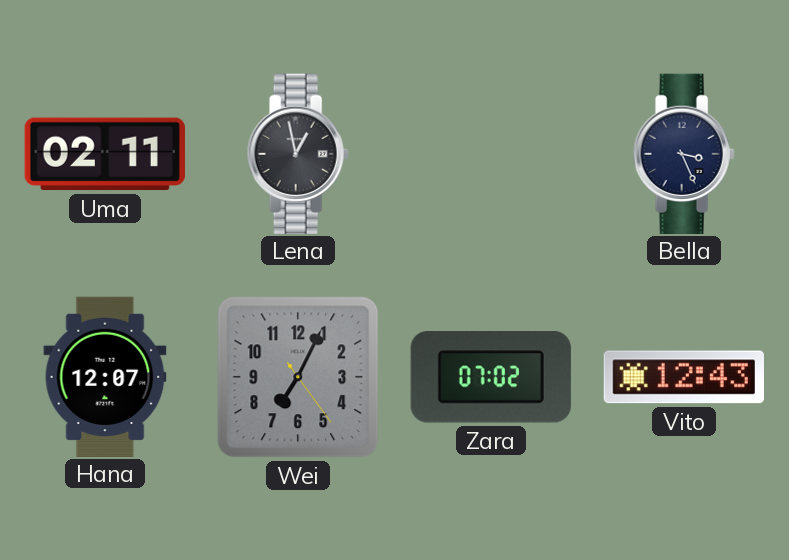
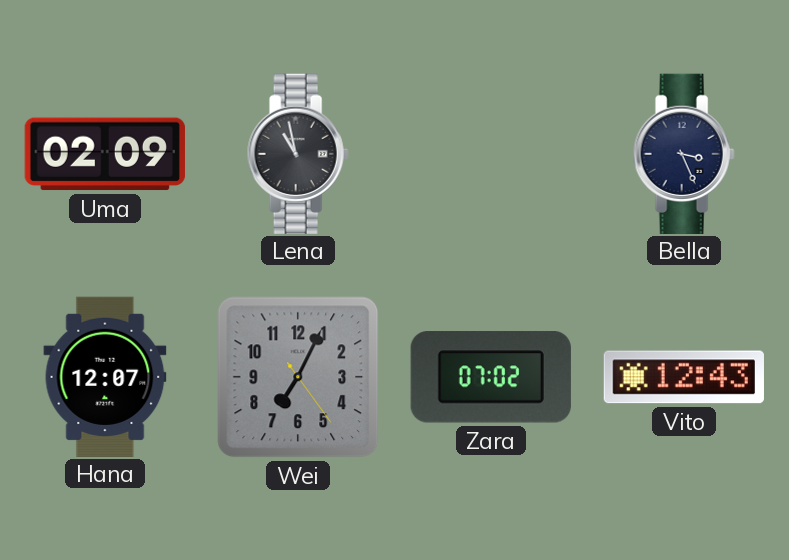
Uma: 02:11 -> 02:09 (105, 154)
Lena: 12:58 -> 10:58 (298, 153)
